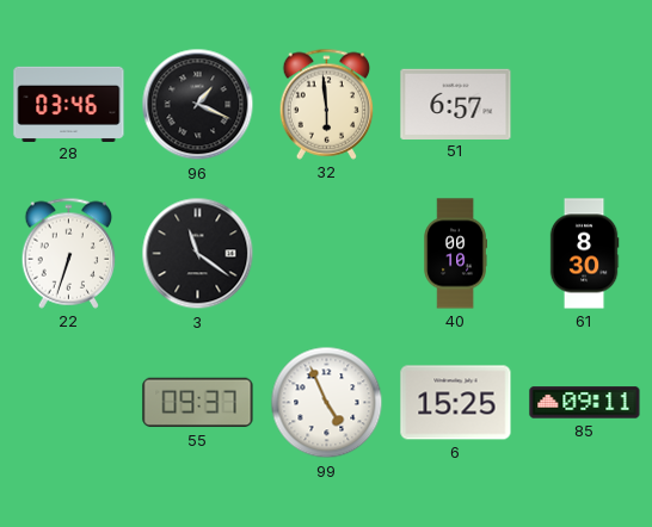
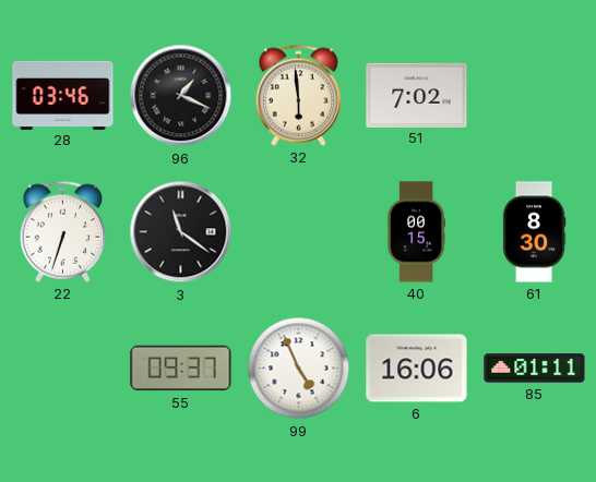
51: 6:57 -> 7:02 (417, 95)
40: 00:10 -> 00:15 (416, 232)
6: 15:25 -> 16:06 (417, 369)
85: 09:11 -> 01:11 (535, 369)
